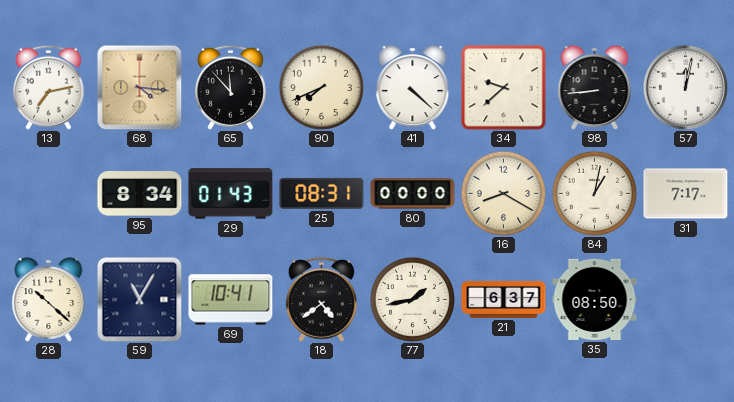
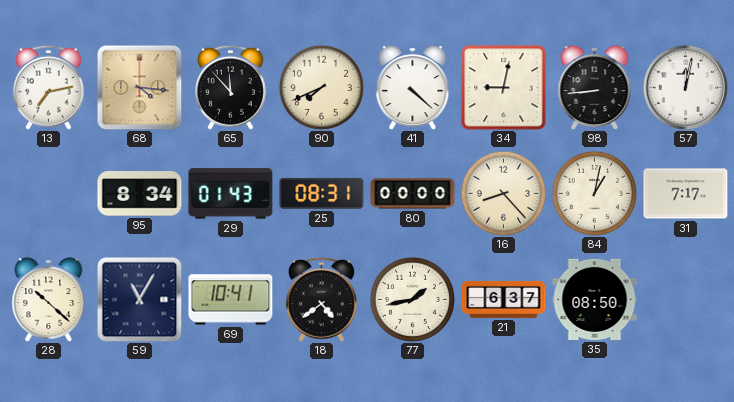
34: 9:38 -> 9:02 (504, 88)
16: 8:20 -> 8:23 (503, 193)
